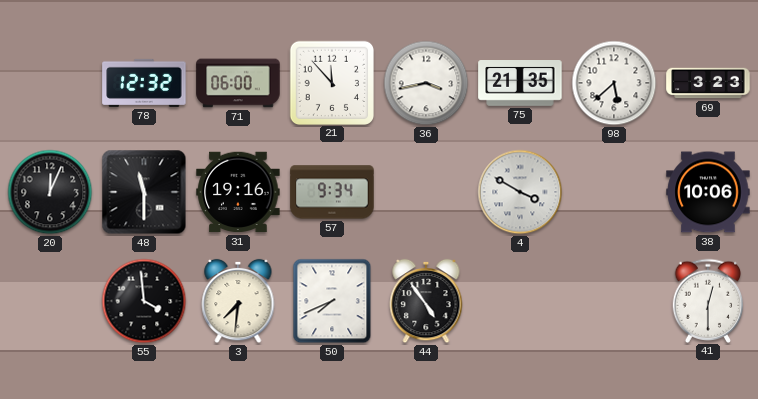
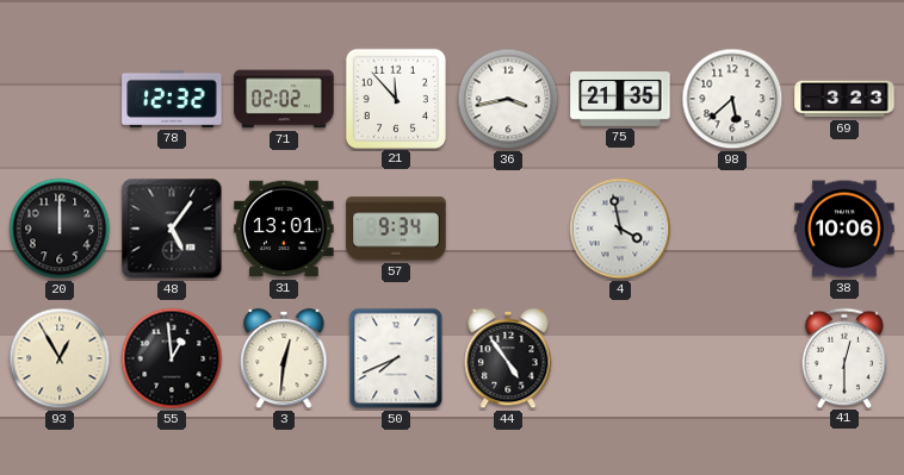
71: 06:00 -> 02:02 (284, 99)
20: 12:04 -> 12:00 (60, 229)
48: 11:30 -> 5:06 (172, 229)
31: 19:16 -> 13:01 (284, 229)
4: 3:50 -> 3:58 (620, 229)
93: none -> 12:55 (60, 358)
55: 3:59 -> 12:59 (172, 358)
3: 7:31 -> 12:31 (284, 358)
